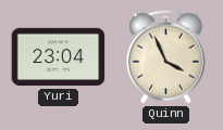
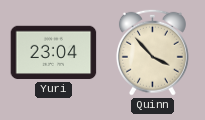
Quinn: 3:56 -> 3:53 (152, 52)
